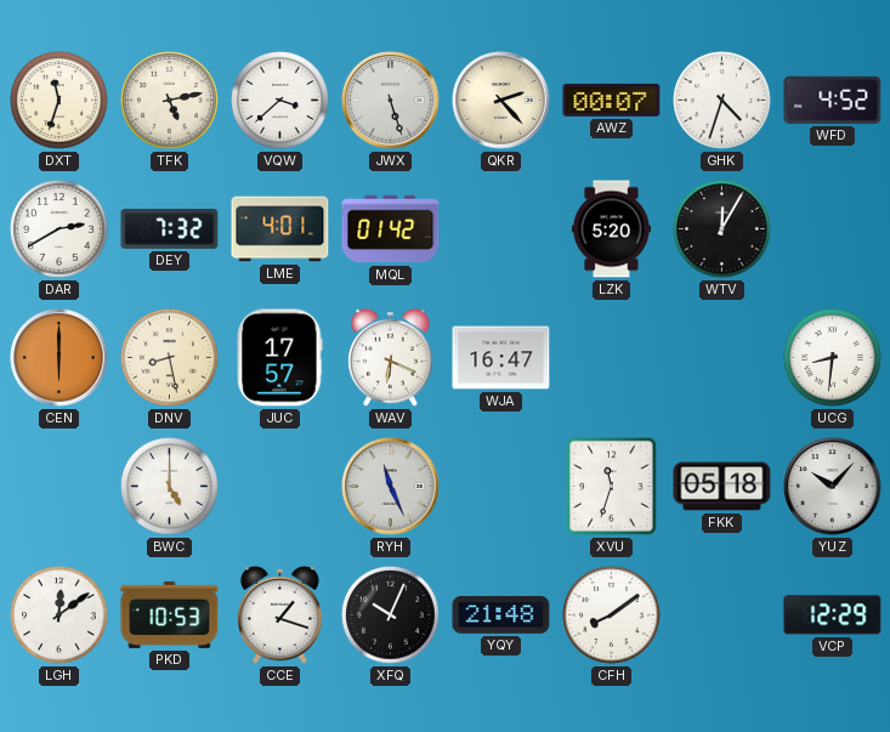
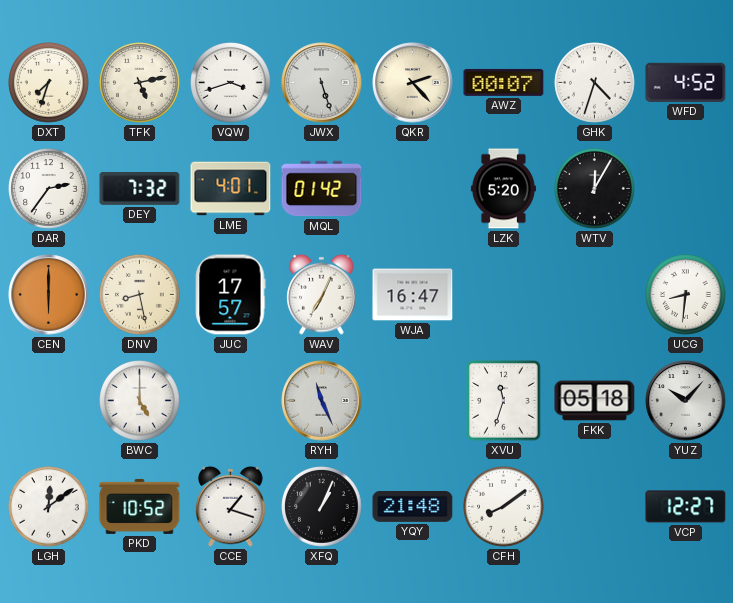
DXT: 11:33 -> 7:33 (49, 83)
VQW: 3:38 -> 3:42 (231, 83)
DAR: 2:40 -> 2:36 (49, 189)
WAV: 6:19 -> 7:04 (322, 294)
PKD: 10:53 -> 10:52 (140, 506)
XFQ: 10:04 -> 1:04 (322, 507)
VCP: 12:29 -> 12:27 (686, 507)
